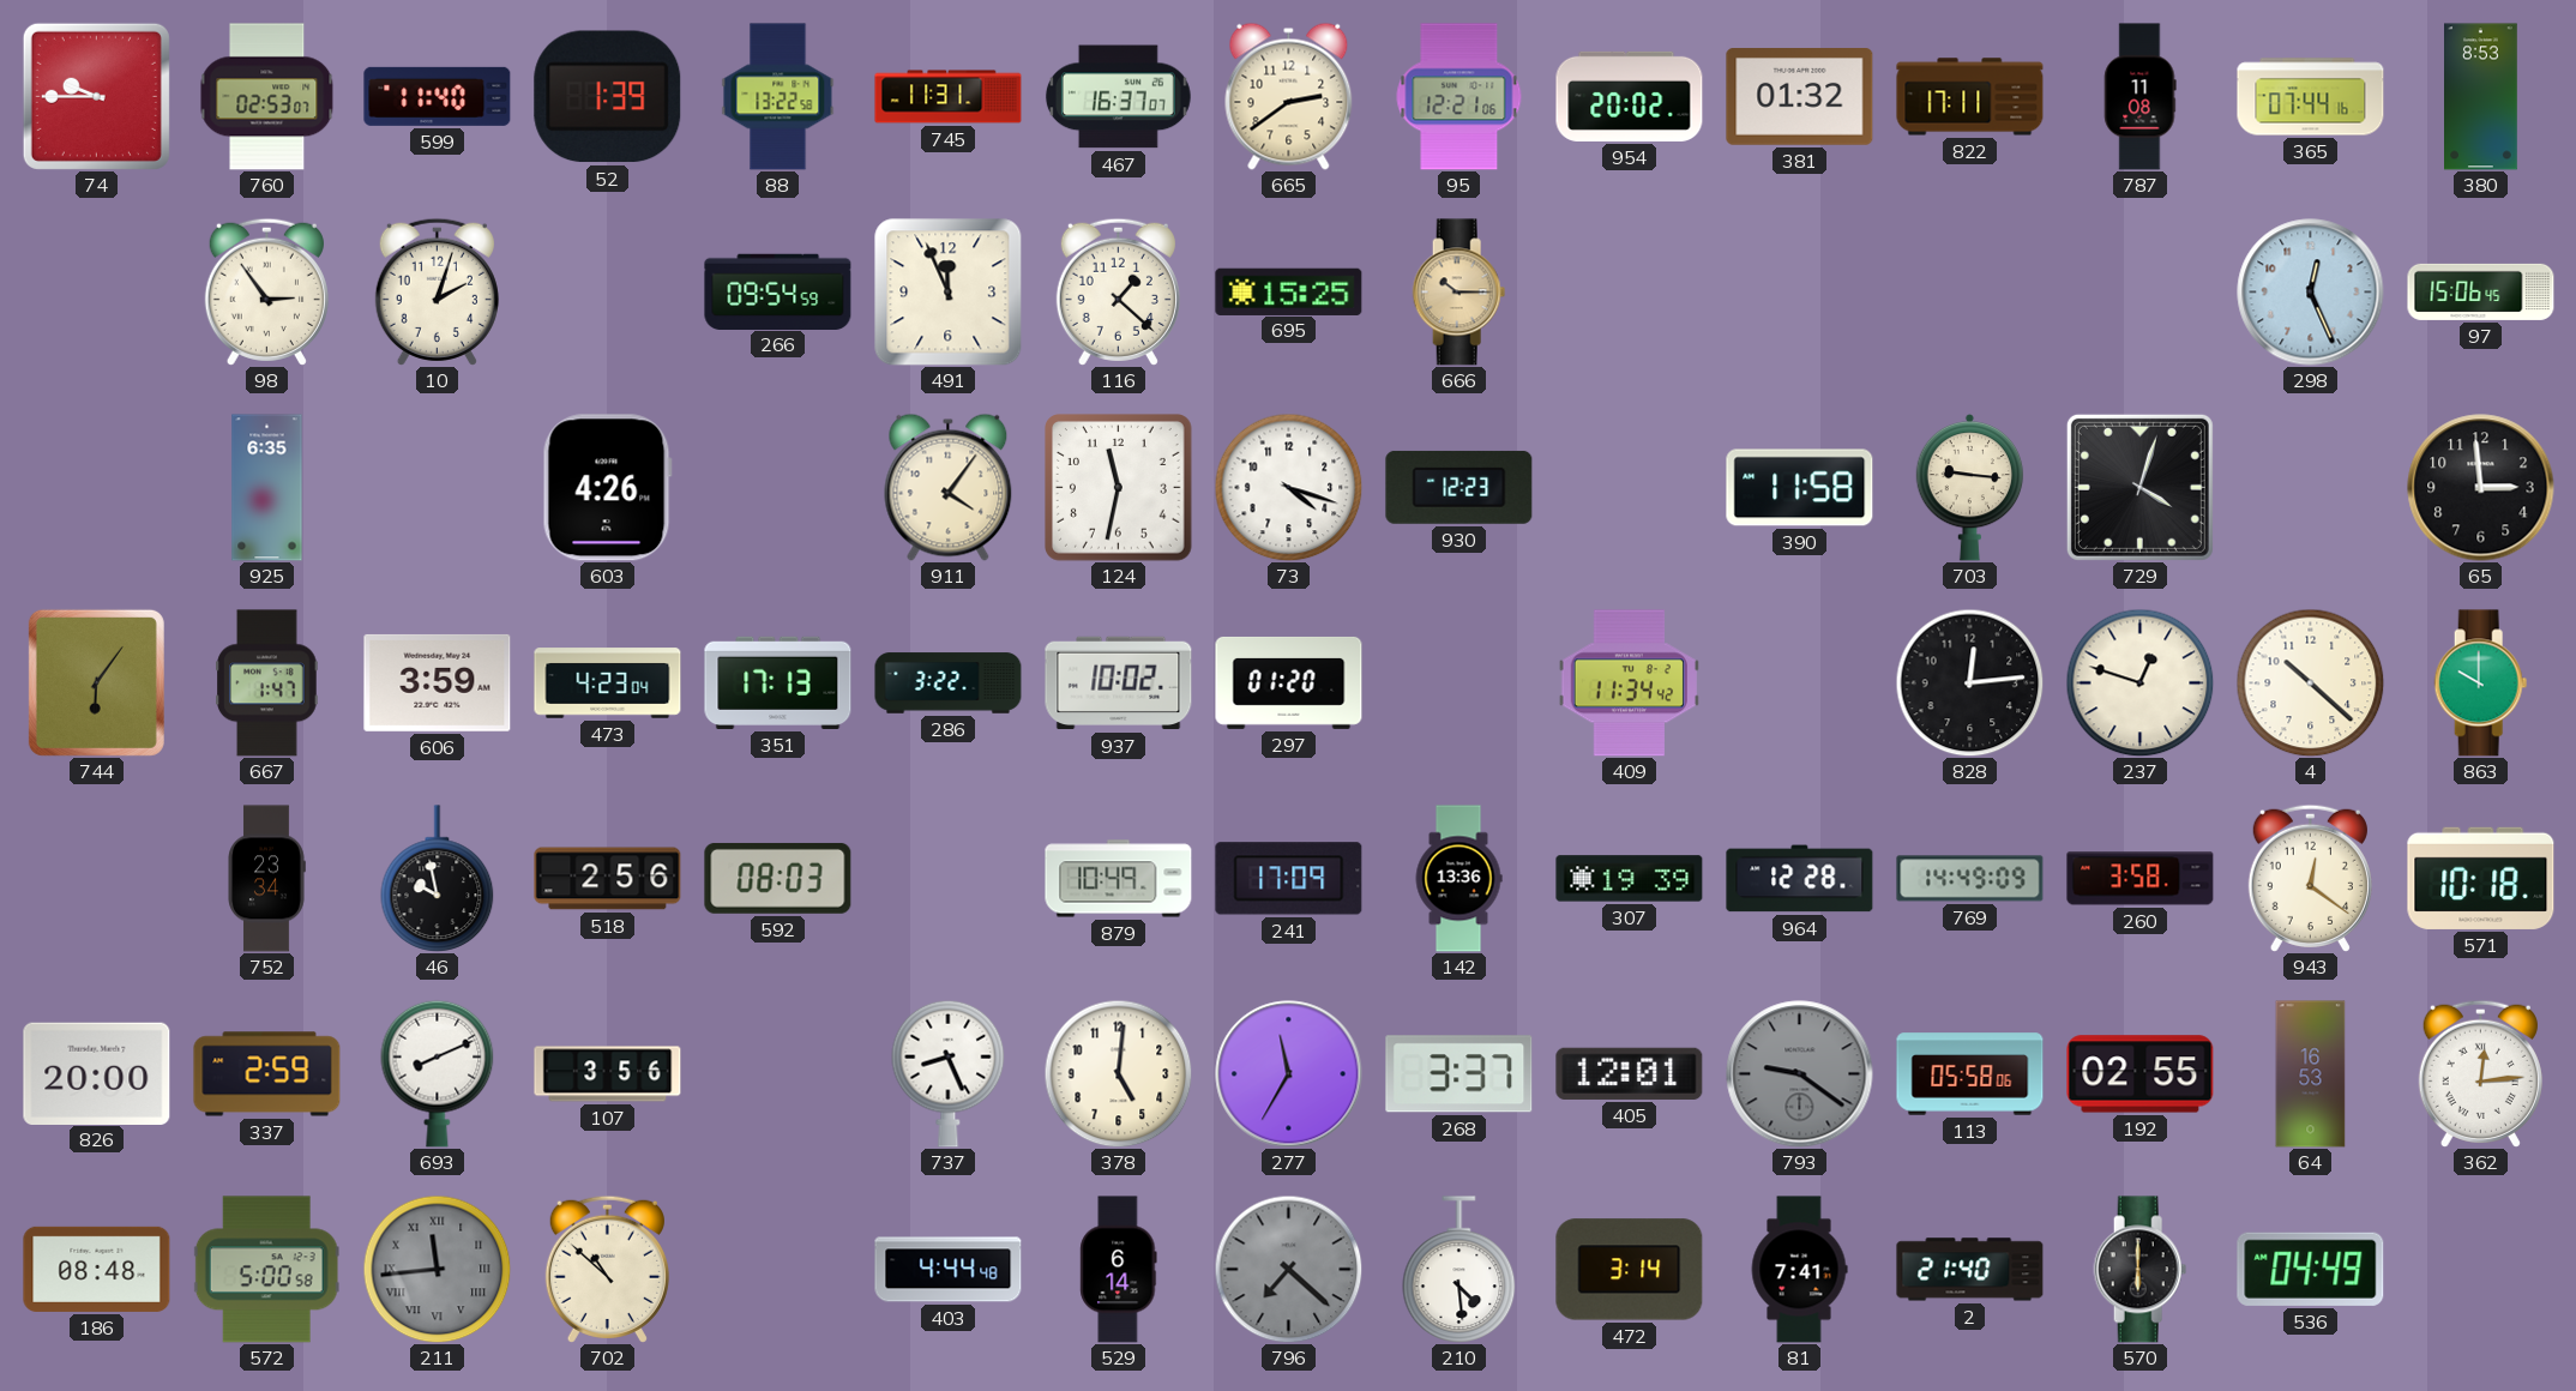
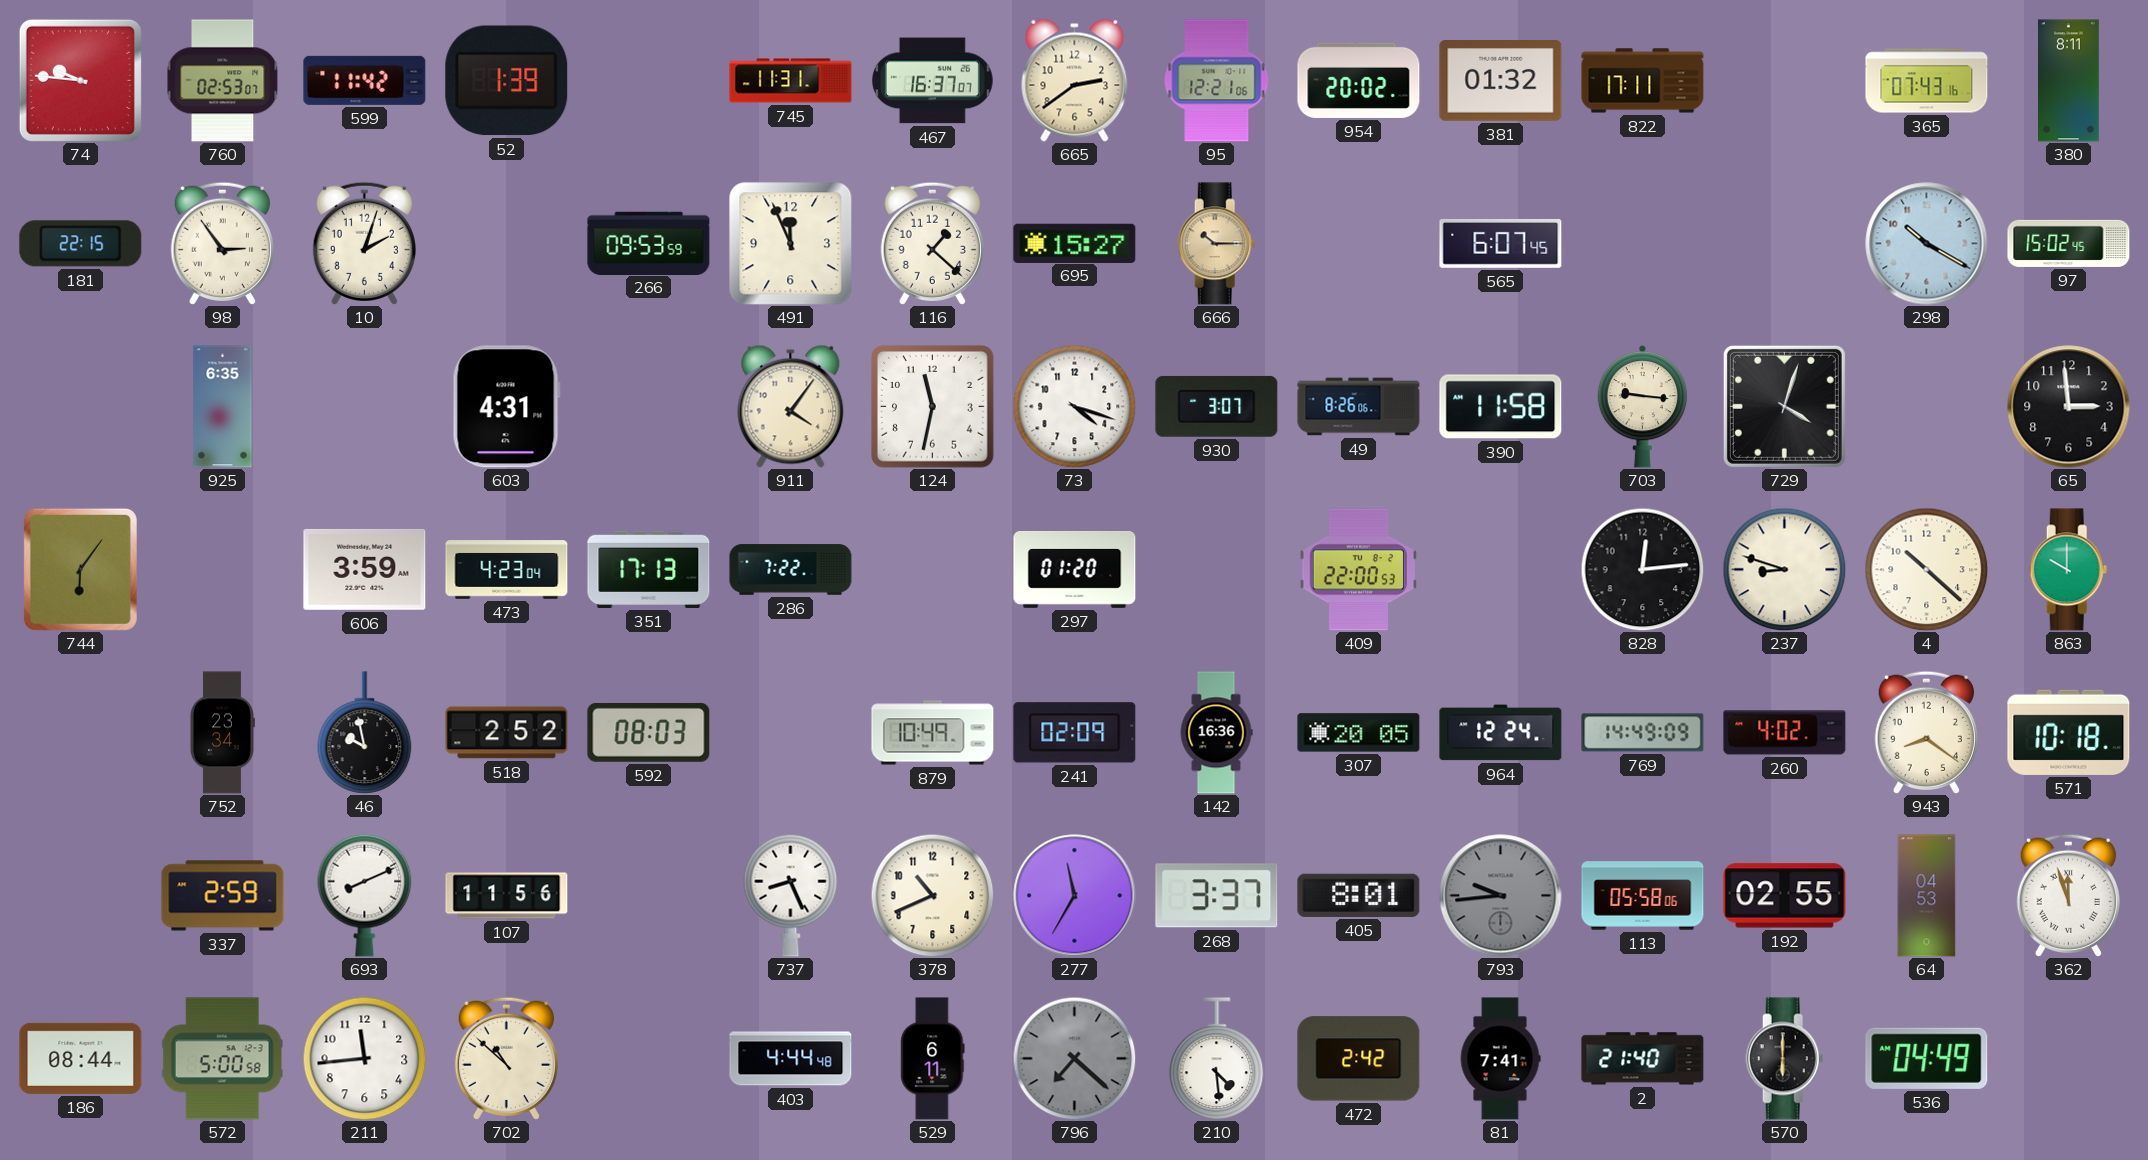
74: 9:45 -> 9:46 (80, 80)
599: 11:40 -> 11:42 (365, 80)
88: 13:22 -> none (778, 97)
787: 11:08 -> none (2141, 97)
365: 07:44 -> 07:43 (1927, 81)
380: 8:53 -> 8:11 (2069, 81)
181: none -> 22:15 (81, 244)
266: 09:54 -> 09:53 (649, 243)
695: 15:25 -> 15:27 (1075, 243)
565: none -> 6:07 (1501, 243)
298: 12:26 -> 10:20 (1927, 244)
97: 15:06 -> 15:02 (2069, 243)
603: 4:26 -> 4:31 (506, 407)
930: 12:23 -> 3:07 (1217, 406)
49: none -> 8:26 (1359, 407)
667: 1:47 -> none (267, 684)
286: 3:22 -> 7:22 (791, 570)
937: 10:02 -> none (1119, 684)
409: 11:34 -> 22:00 (1358, 570)
237: 12:48 -> 8:48 (1784, 569)
518: 2:56 -> 2:52 (507, 733)
241: 17:09 -> 02:09 (1075, 733)
142: 13:36 -> 16:36 (1216, 733)
307: 19:39 -> 20:05 (1359, 733)
964: 12:28 -> 12:24 (1501, 733)
260: 3:58 -> 4:02 (1785, 733)
943: 12:21 -> 8:21 (1926, 732)
826: 20:00 -> none (97, 1073)
107: 3:56 -> 11:56 (507, 896)
378: 5:01 -> 10:41 (932, 895)
405: 12:01 -> 8:01 (1359, 895)
793: 9:21 -> 9:44 (1501, 896)
64: 16:53 -> 04:53 (1927, 896)
362: 12:14 -> 11:57 (2068, 895)
186: 08:48 -> 08:44 (81, 1058)
211 dial: grey -> white (364, 1058)
211 numerals: Roman -> Arabic (364, 1058)
529: 6:14 -> 6:11 (933, 1059)
472: 3:14 -> 2:42 (1359, 1059)
